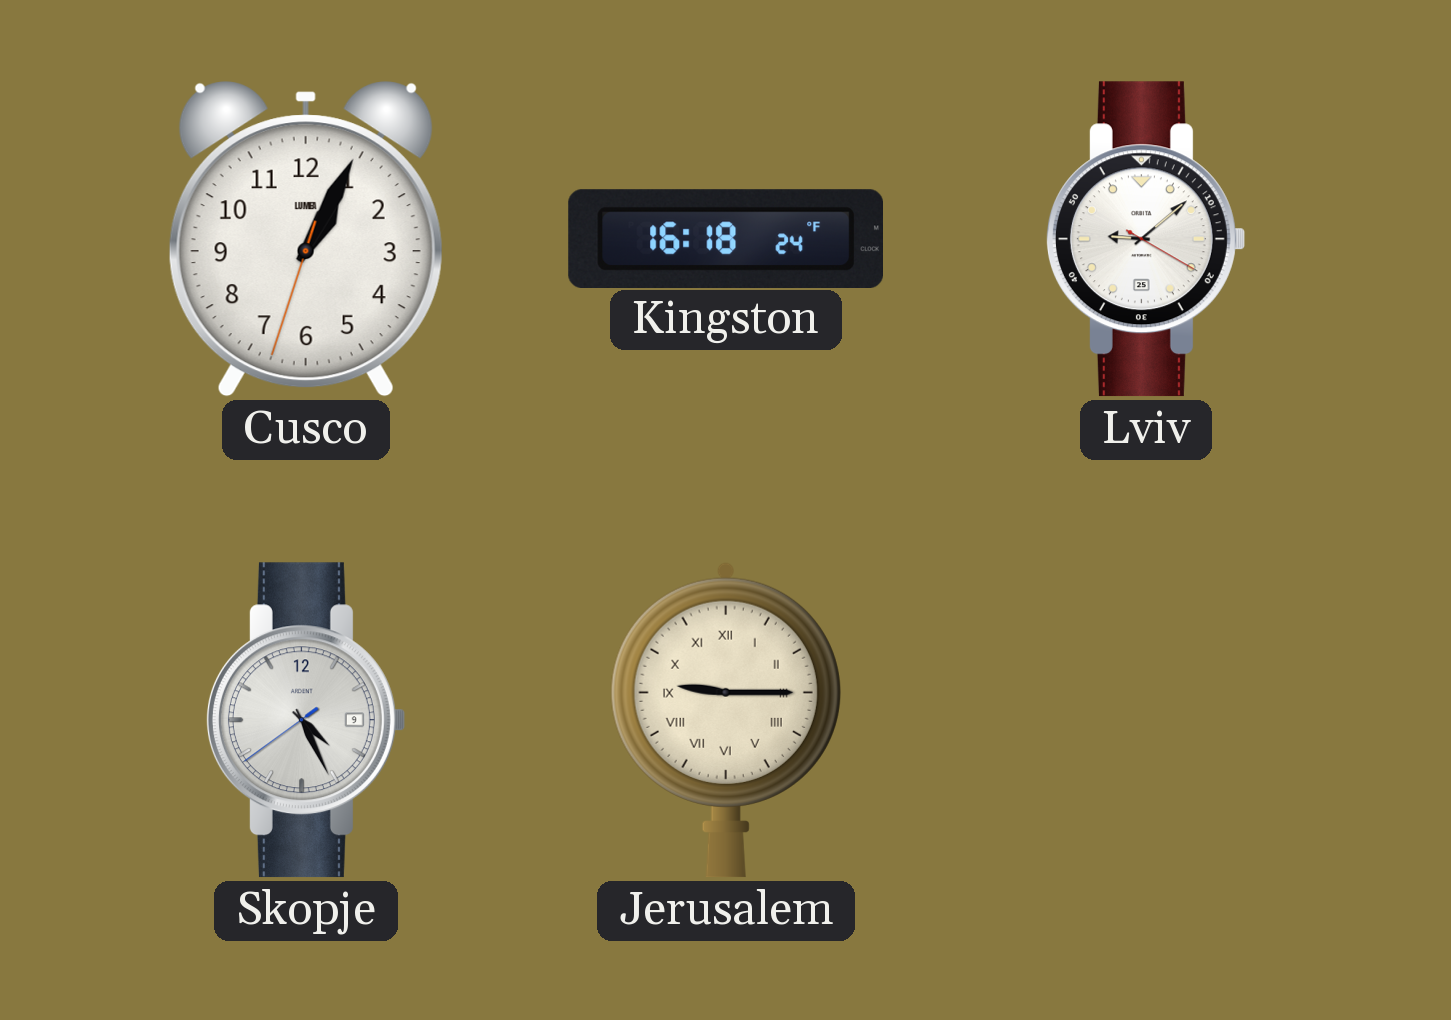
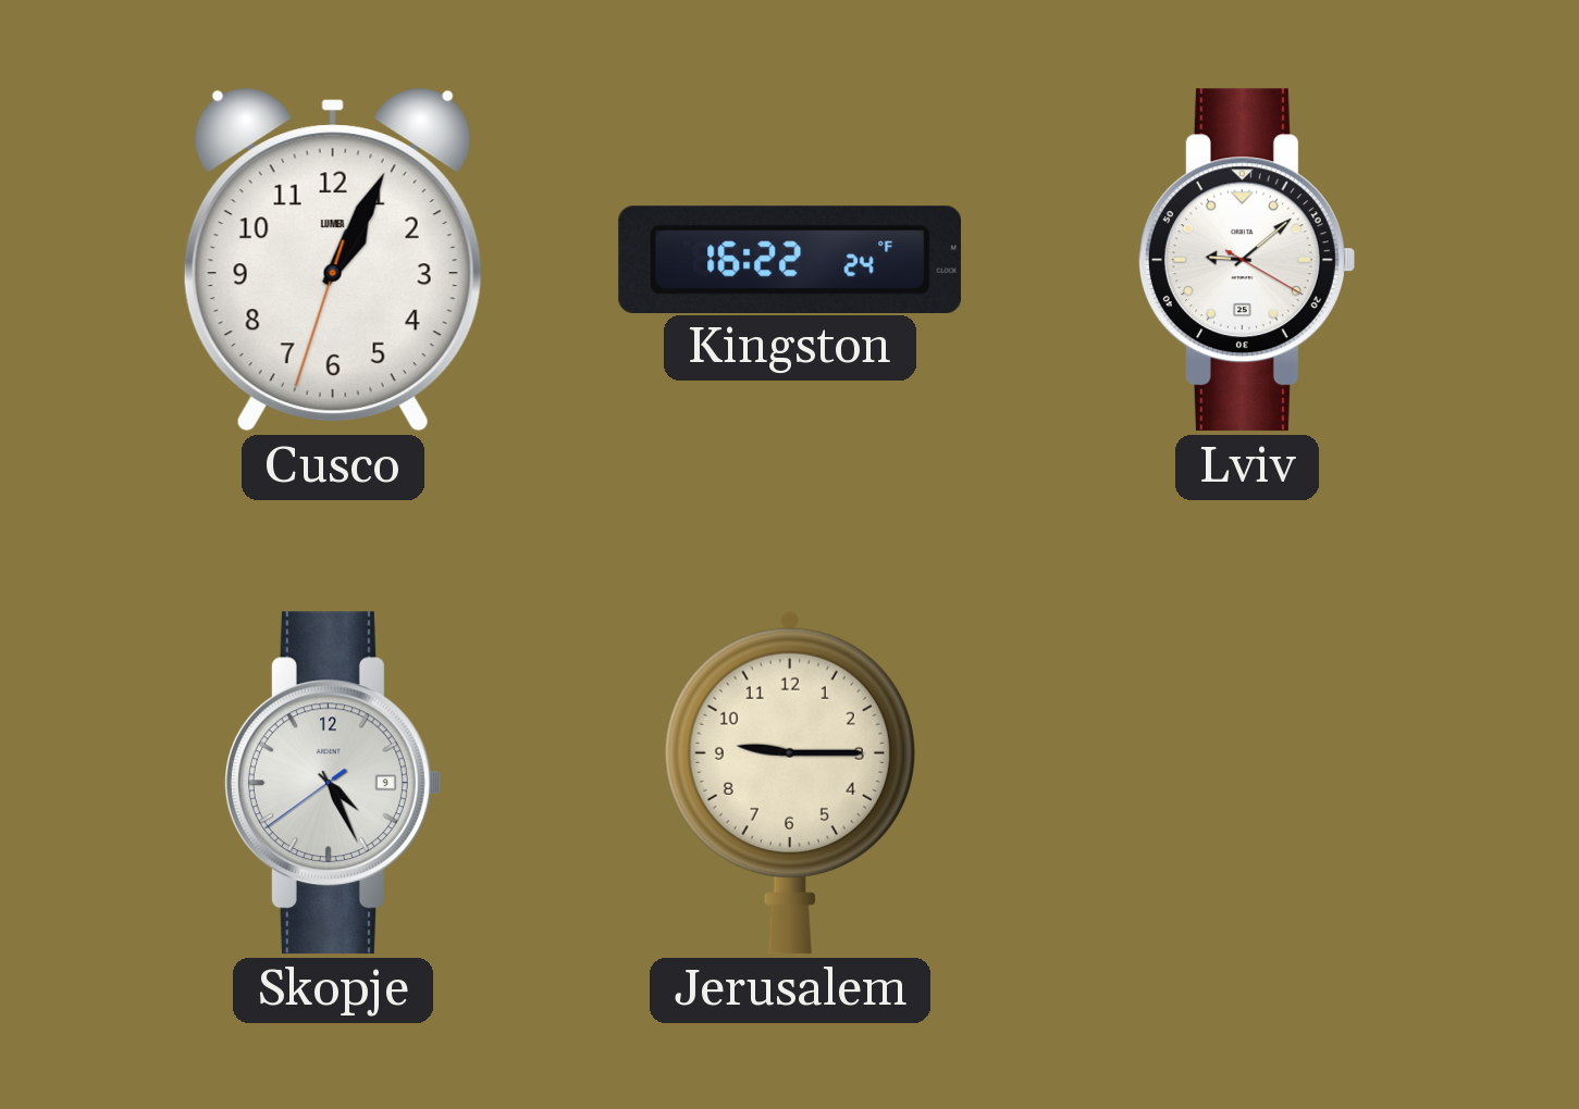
Kingston: 16:18 -> 16:22 (789, 259)
Jerusalem numerals: Roman -> Arabic (790, 783)
